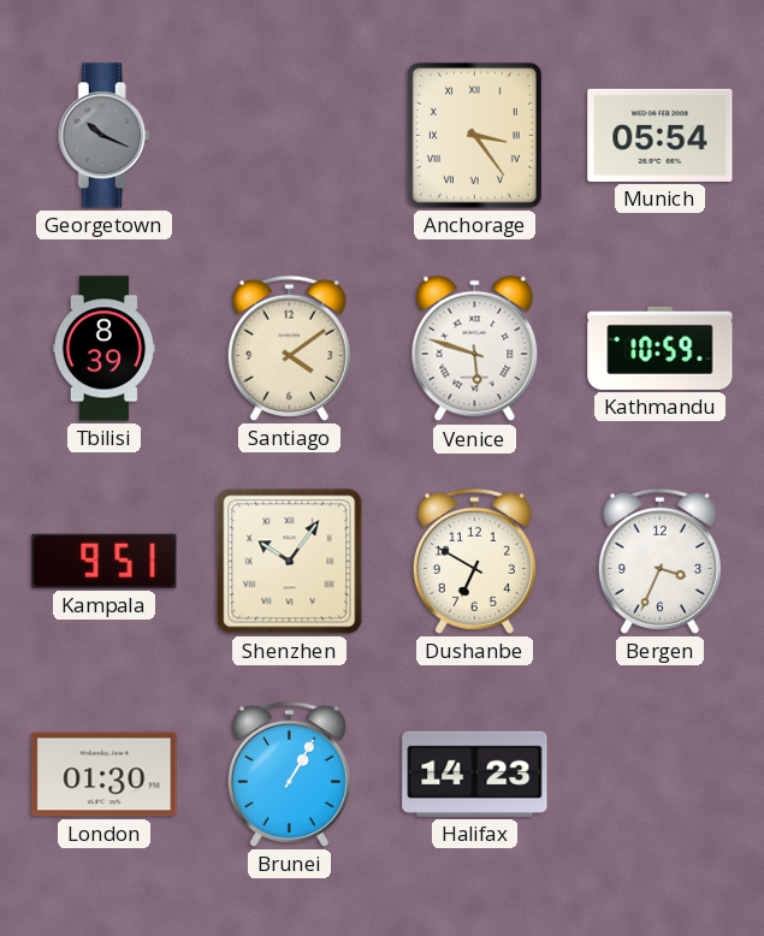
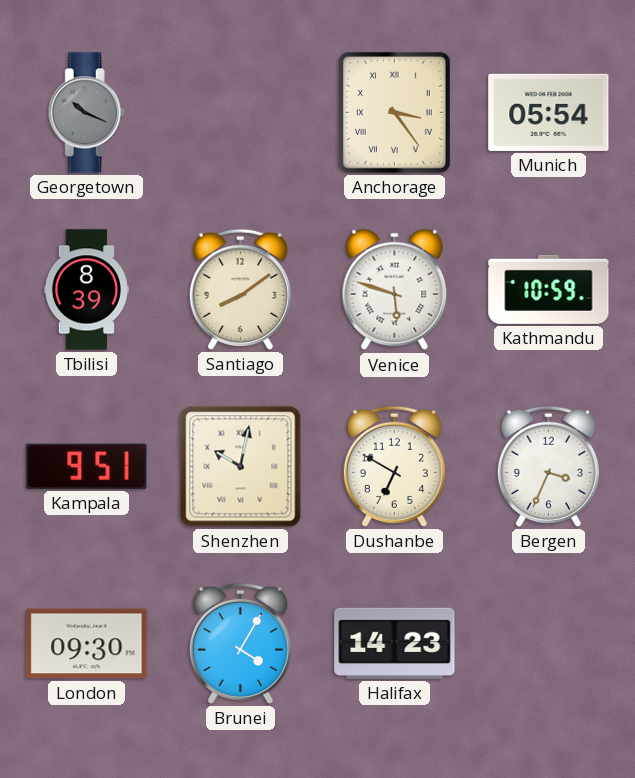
Santiago: 4:09 -> 8:09 (240, 289)
Shenzhen: 10:06 -> 10:02 (241, 467)
London: 01:30 -> 09:30 (87, 644)
Brunei: 1:05 -> 4:05 (240, 643)
